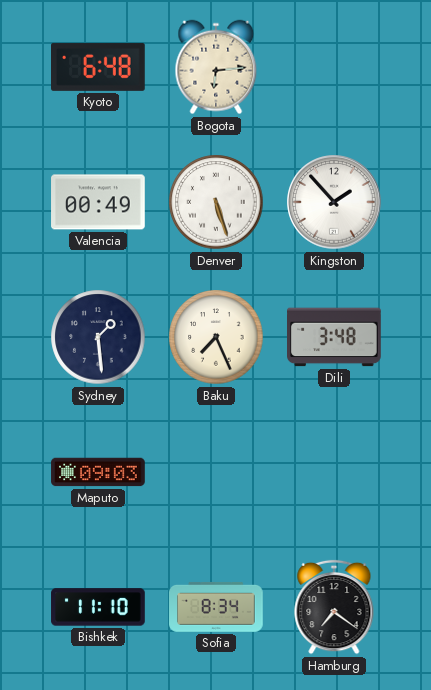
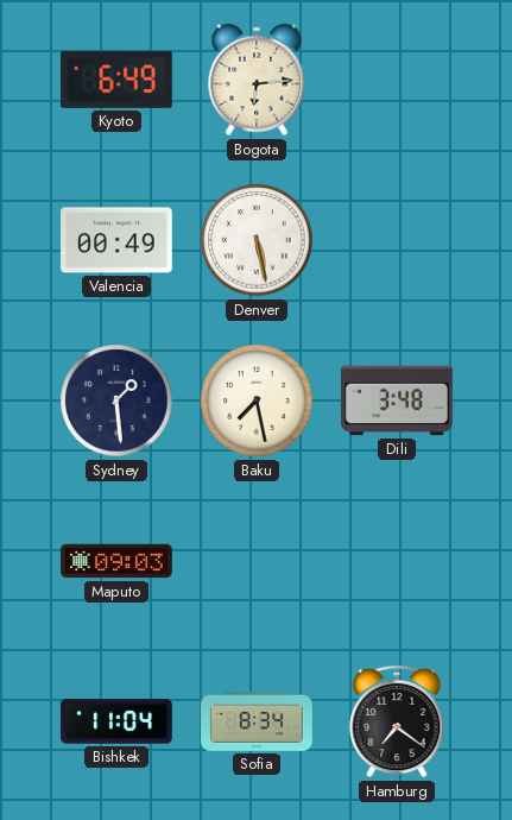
Kyoto: 6:48 -> 6:49 (118, 80)
Denver: 5:27 -> 5:28 (257, 240)
Kingston: 1:53 -> none (334, 202)
Baku: 7:26 -> 7:28 (257, 400)
Bishkek: 11:10 -> 11:04 (116, 721)
